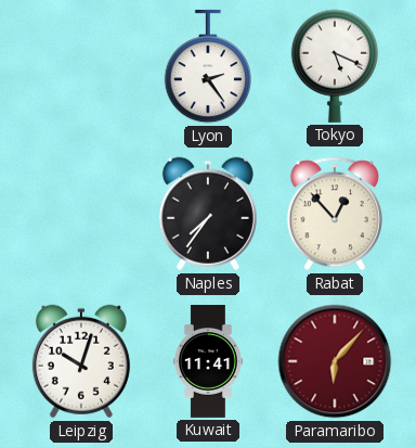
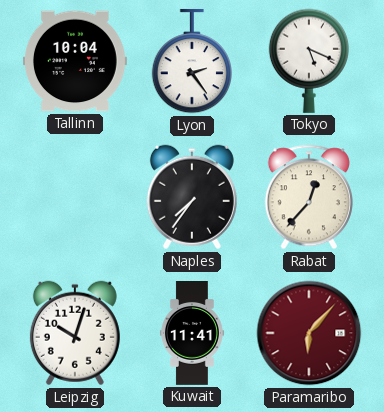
Tallinn: none -> 10:04 (75, 61)
Rabat: 12:53 -> 12:37 (309, 197)
